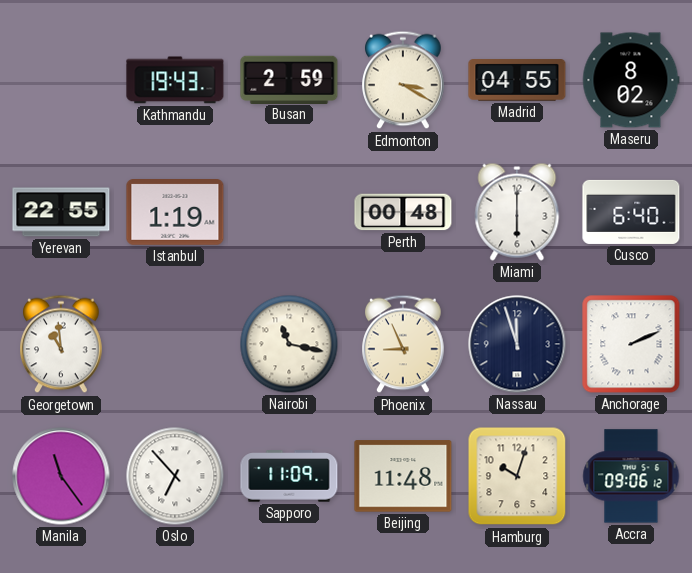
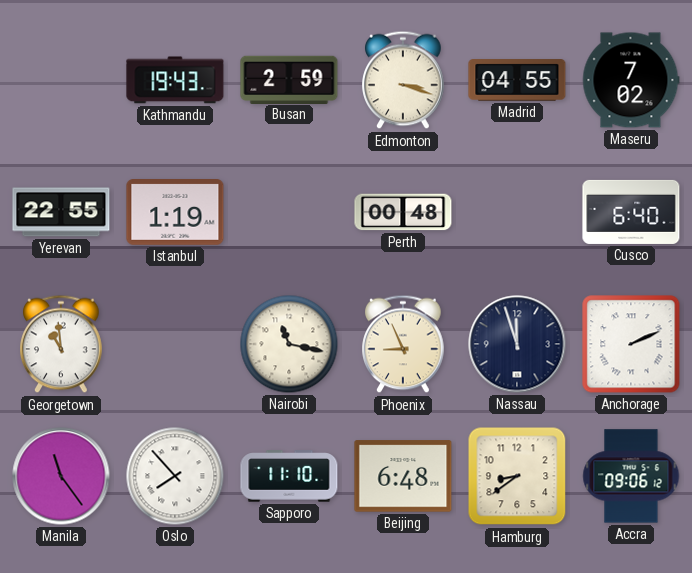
Edmonton: 3:20 -> 3:18 (403, 80)
Maseru: 8:02 -> 7:02 (631, 80)
Miami: 6:00 -> none (517, 212)
Oslo: 6:53 -> 7:53 (175, 476)
Sapporo: 11:09 -> 11:10 (289, 476)
Beijing: 11:48 -> 6:48 (403, 476)
Hamburg: 10:03 -> 8:39 (517, 476)
